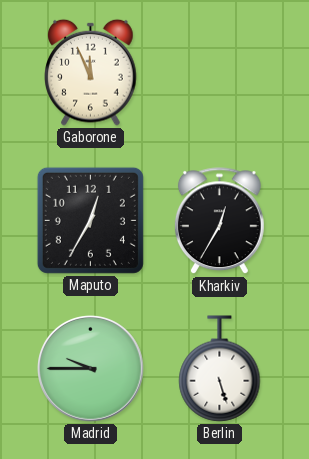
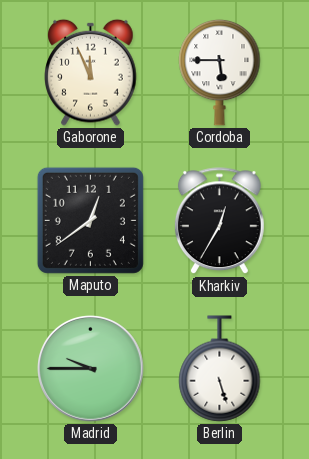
Cordoba: none -> 5:45 (220, 72)
Maputo: 12:35 -> 12:39 (90, 220)
